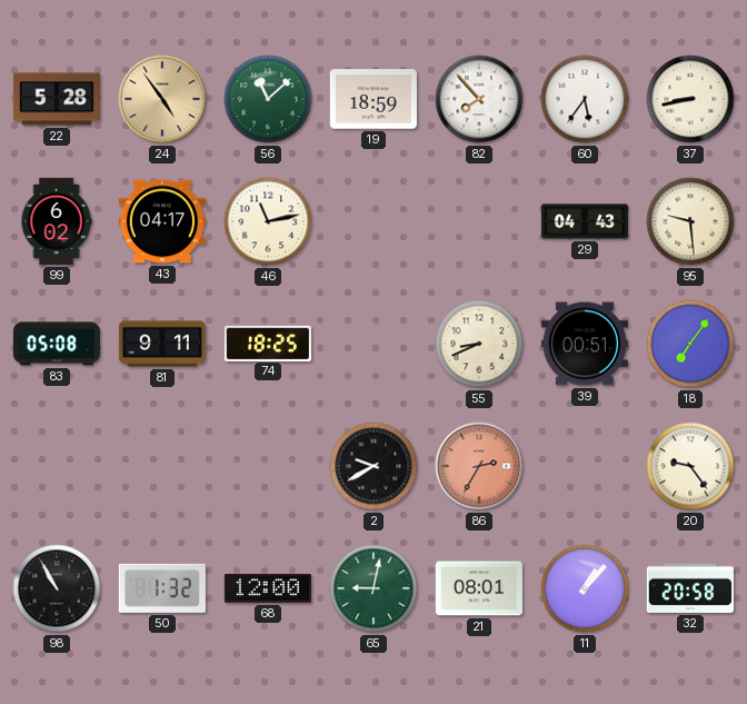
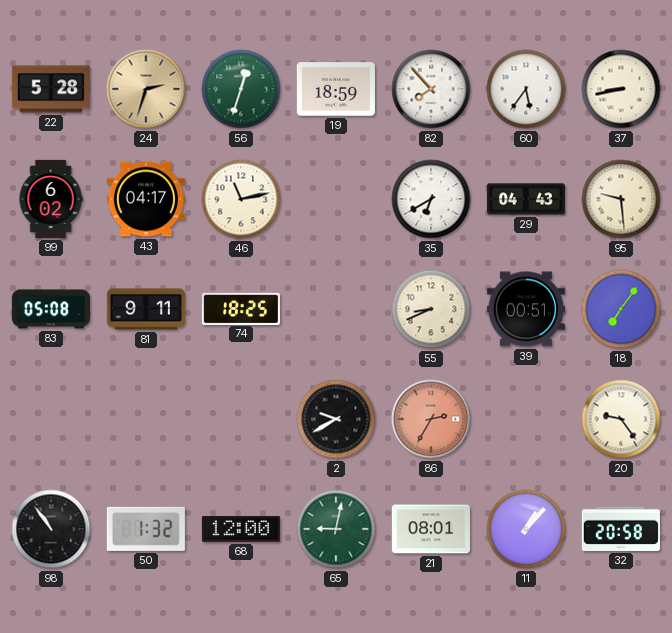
24: 4:54 -> 2:33 (146, 89)
56: 11:08 -> 12:33 (241, 89)
35: none -> 6:40 (431, 199)
98: 10:55 -> 10:54 (51, 529)
